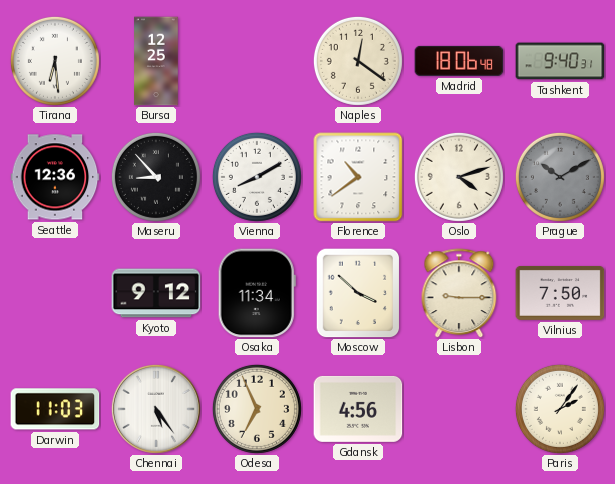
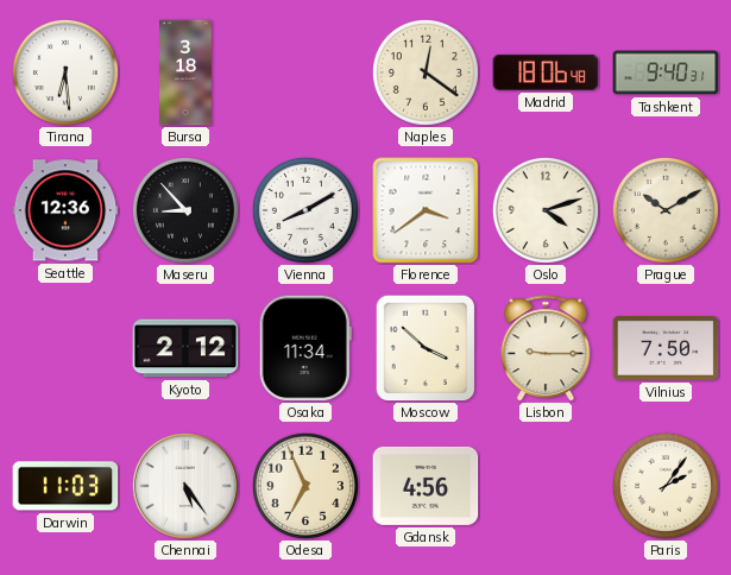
Bursa: 12:25 -> 3:18 (185, 72)
Florence: 10:39 -> 3:39 (426, 210)
Prague dial: grey -> cream (666, 210)
Kyoto: 9:12 -> 2:12 (185, 348)
